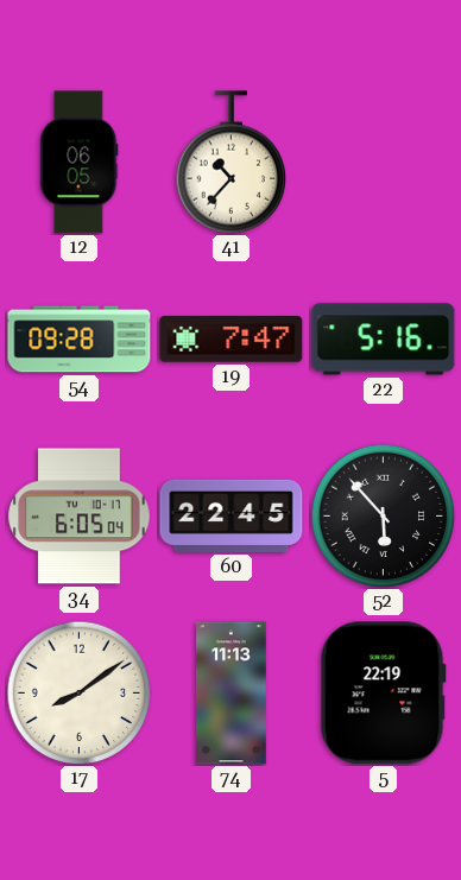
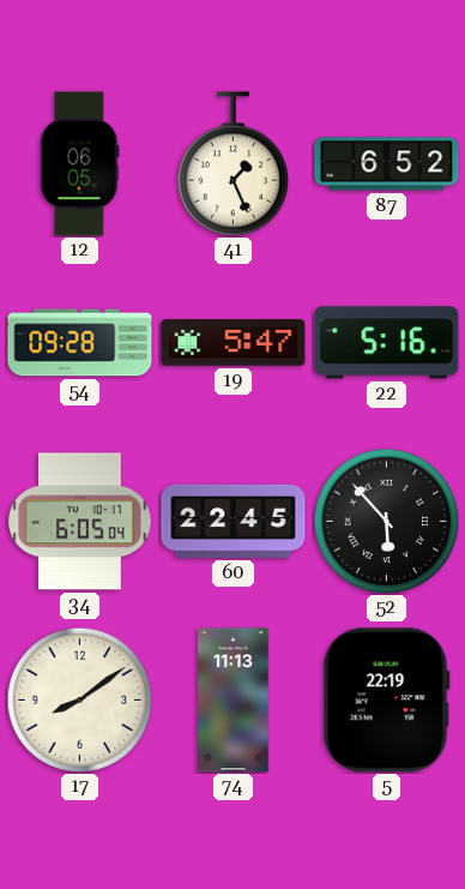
41: 10:37 -> 1:26 (234, 164)
87: none -> 6:52 (387, 164)
19: 7:47 -> 5:47 (234, 343)
